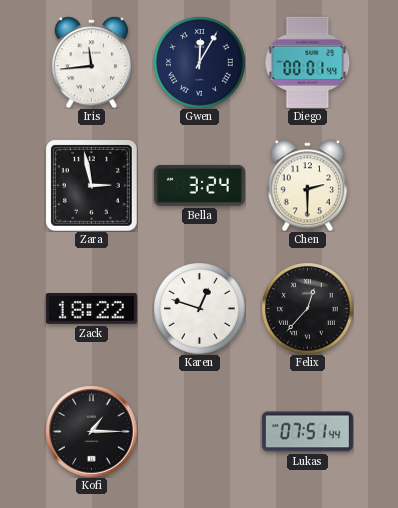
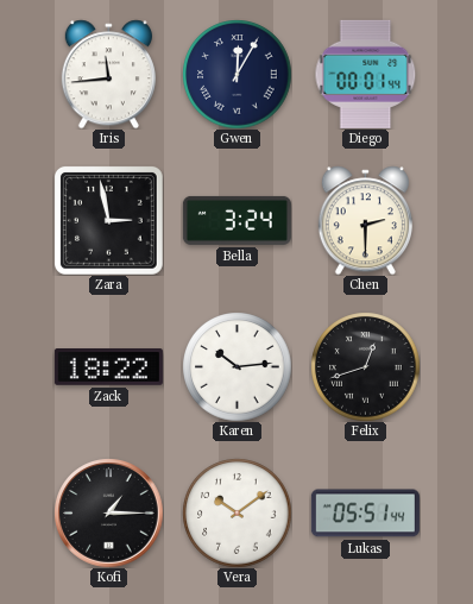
Karen: 12:48 -> 10:14 (236, 366)
Felix: 12:37 -> 12:42 (365, 366)
Vera: none -> 10:09 (236, 512)
Lukas: 07:51 -> 05:51 (365, 514)
